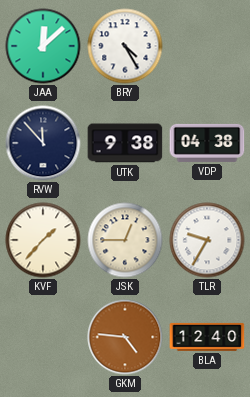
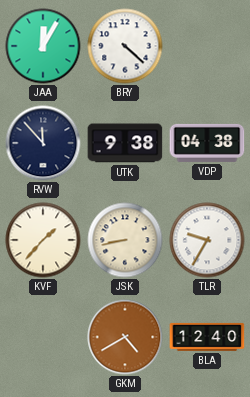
JAA: 12:08 -> 12:05 (43, 46)
BRY: 4:25 -> 4:22 (125, 46)
JSK: 12:45 -> 8:43 (125, 240)
GKM: 4:46 -> 4:40 (125, 337)
